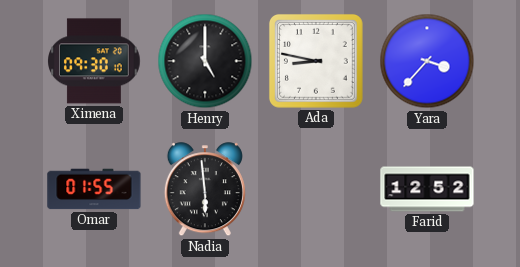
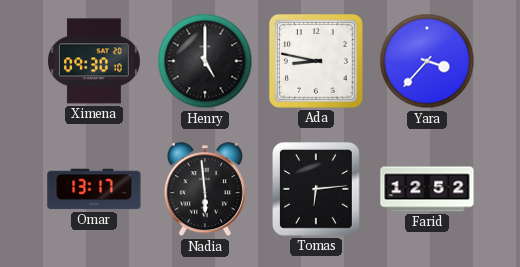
Omar: 01:55 -> 13:17 (94, 189)
Tomas: none -> 6:14 (317, 190)
